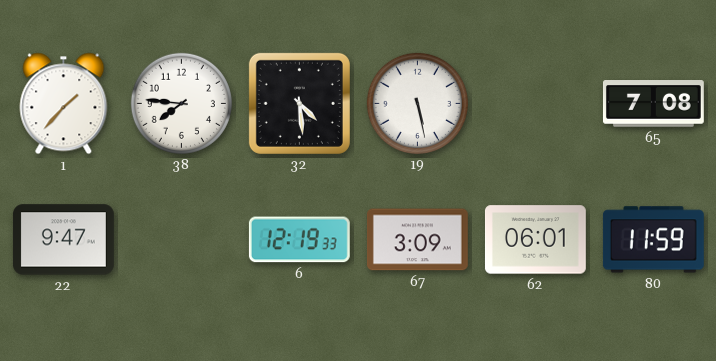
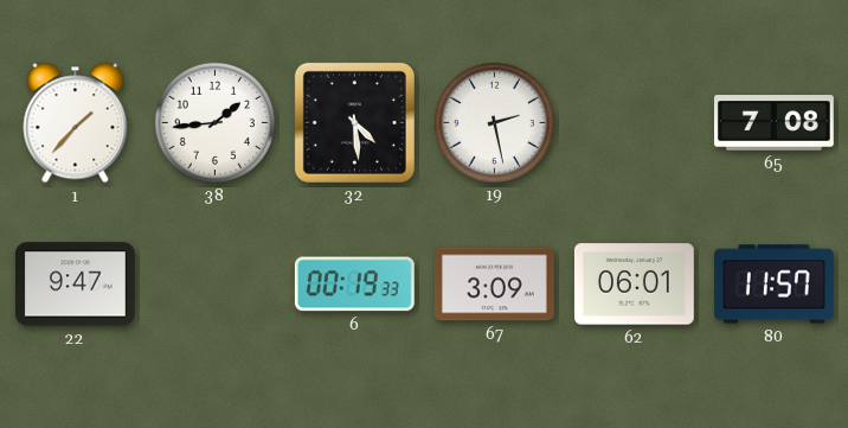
38: 7:46 -> 1:44 (214, 122)
19: 5:28 -> 2:28 (494, 122)
6: 12:19 -> 00:19 (354, 285)
80: 11:59 -> 11:57 (773, 285)
